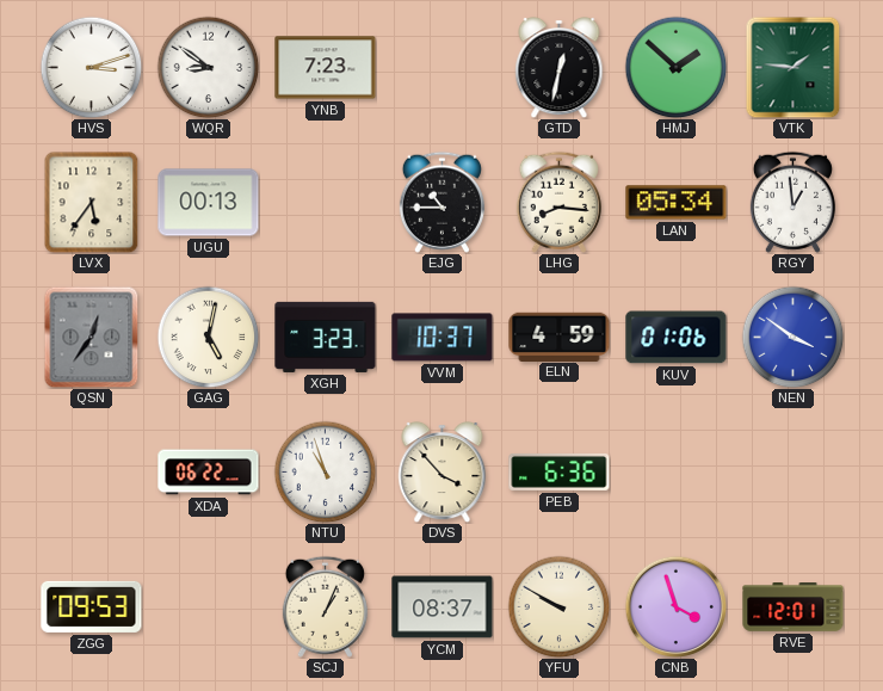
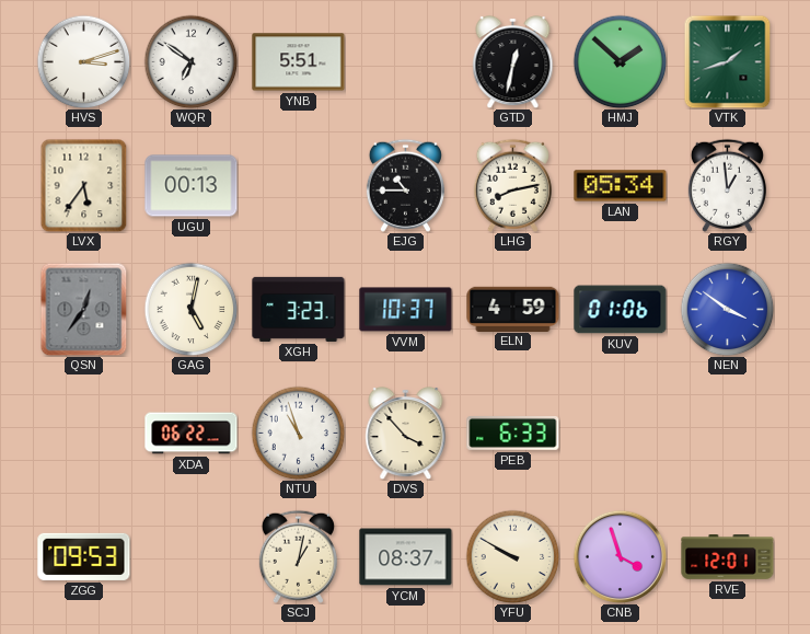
WQR: 8:51 -> 6:51 (190, 61)
YNB: 7:23 -> 5:51 (299, 62)
VTK: 1:46 -> 1:42 (728, 61)
LHG: 8:16 -> 8:13 (512, 185)
PEB: 6:36 -> 6:33 (513, 433)
SCJ: 1:04 -> 1:02 (298, 556)
